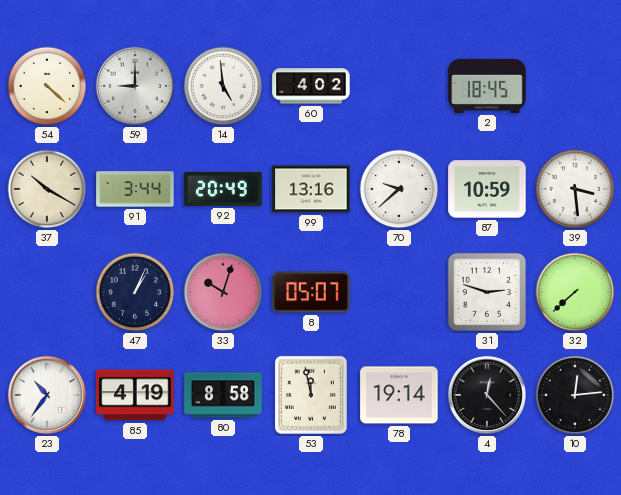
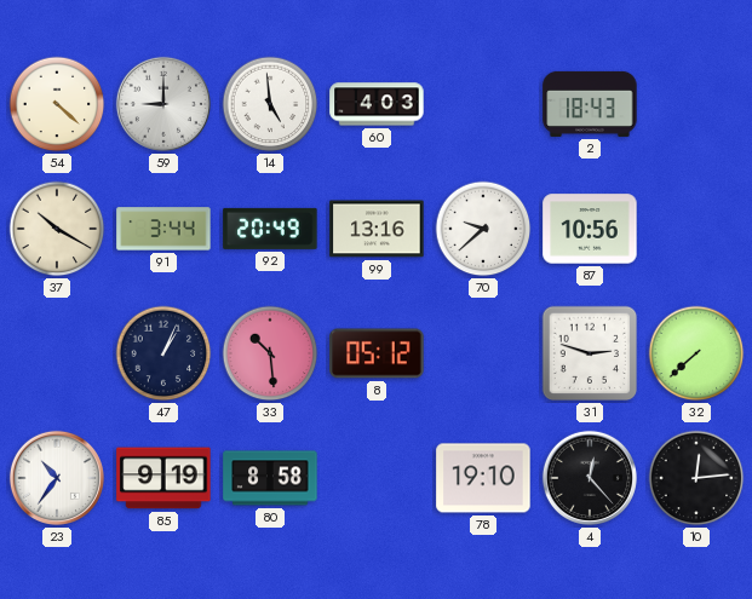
60: 4:02 -> 4:03 (377, 104)
2: 18:45 -> 18:43 (590, 104)
87: 10:59 -> 10:56 (590, 229)
39: 3:29 -> none (575, 189)
33: 10:03 -> 10:29 (270, 353)
8: 05:07 -> 05:12 (377, 353)
85: 4:19 -> 9:19 (163, 478)
53: 11:58 -> none (311, 395)
78: 19:14 -> 19:10 (483, 478)
